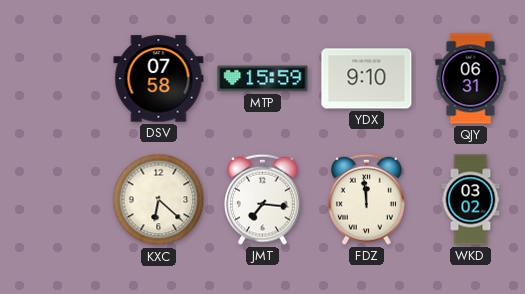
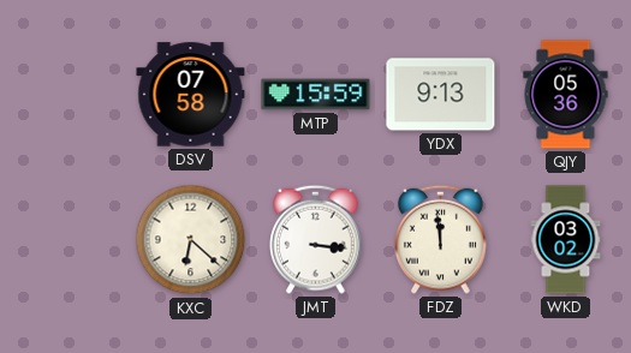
YDX: 9:10 -> 9:13 (441, 95)
QJY: 06:31 -> 05:36 (566, 95)
JMT: 7:16 -> 3:16 (316, 239)
